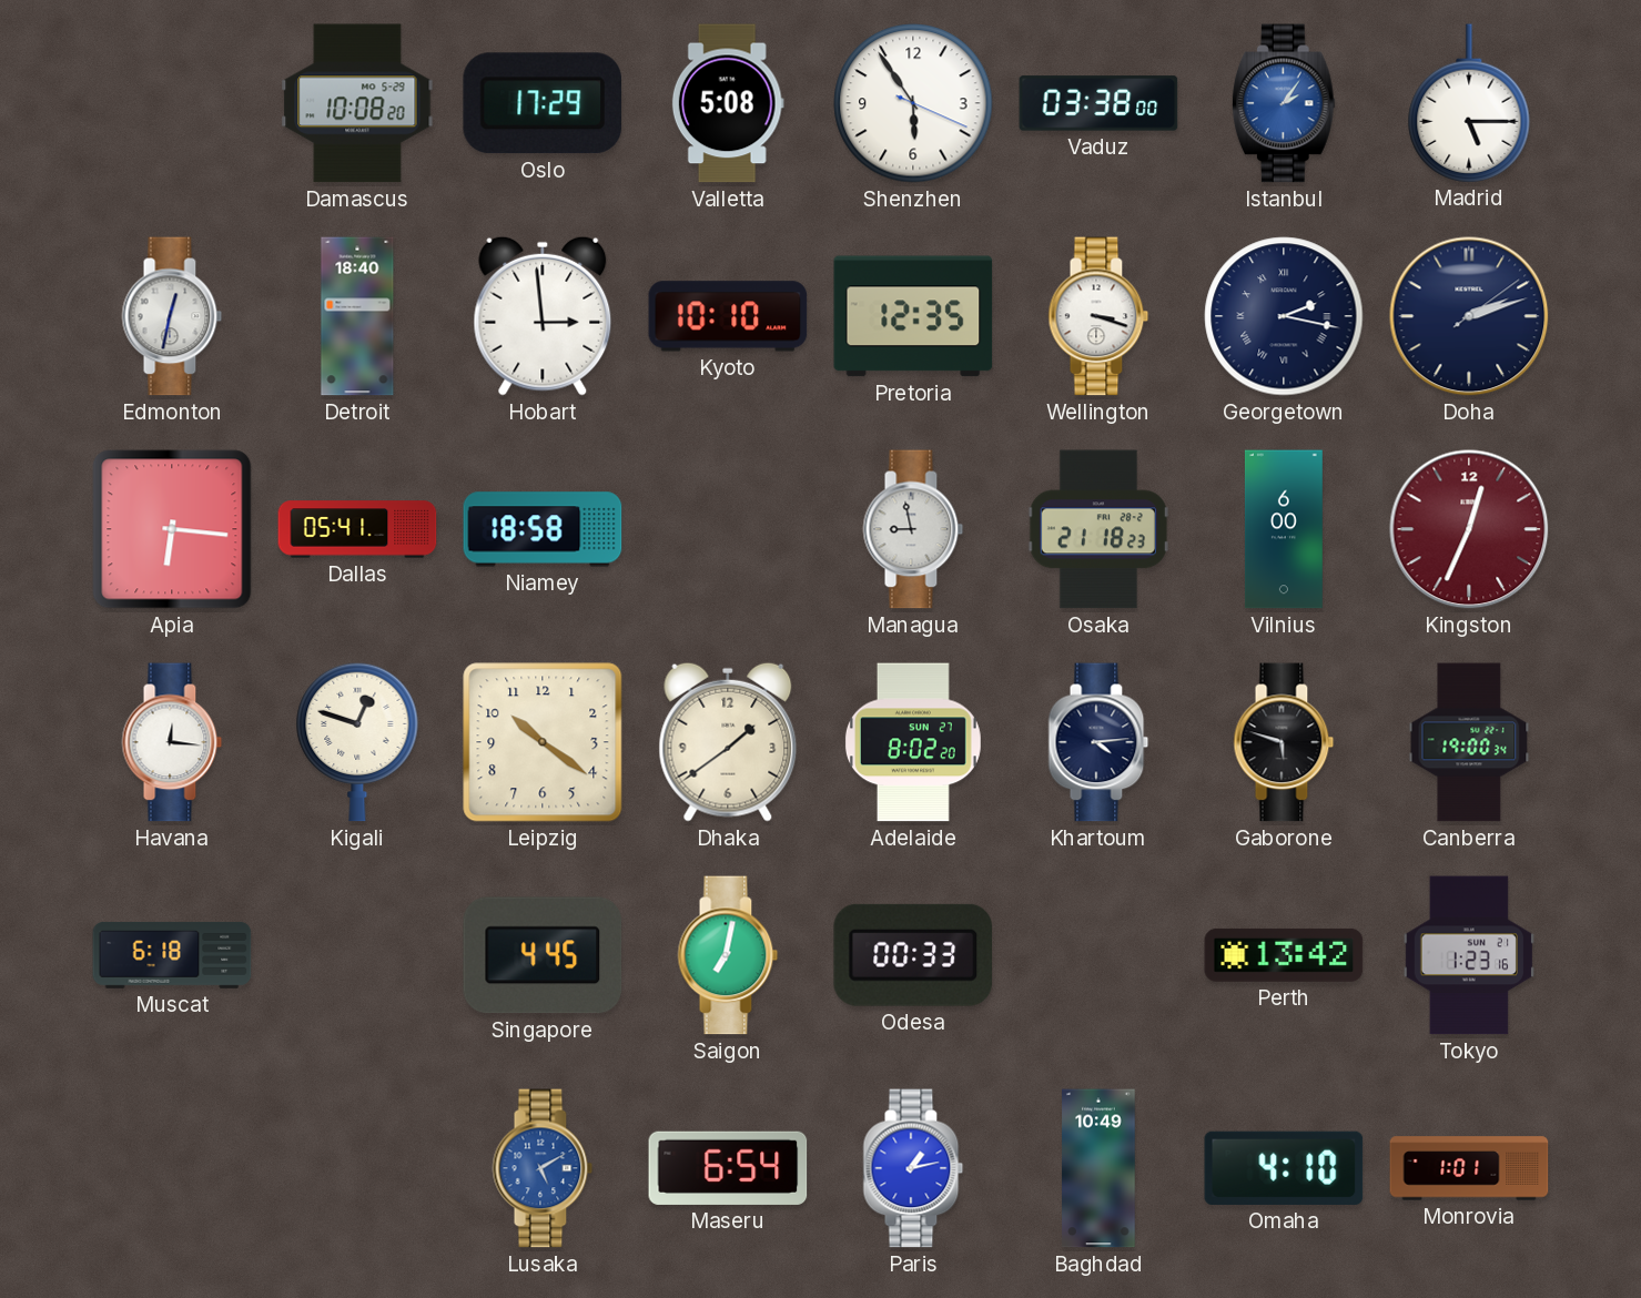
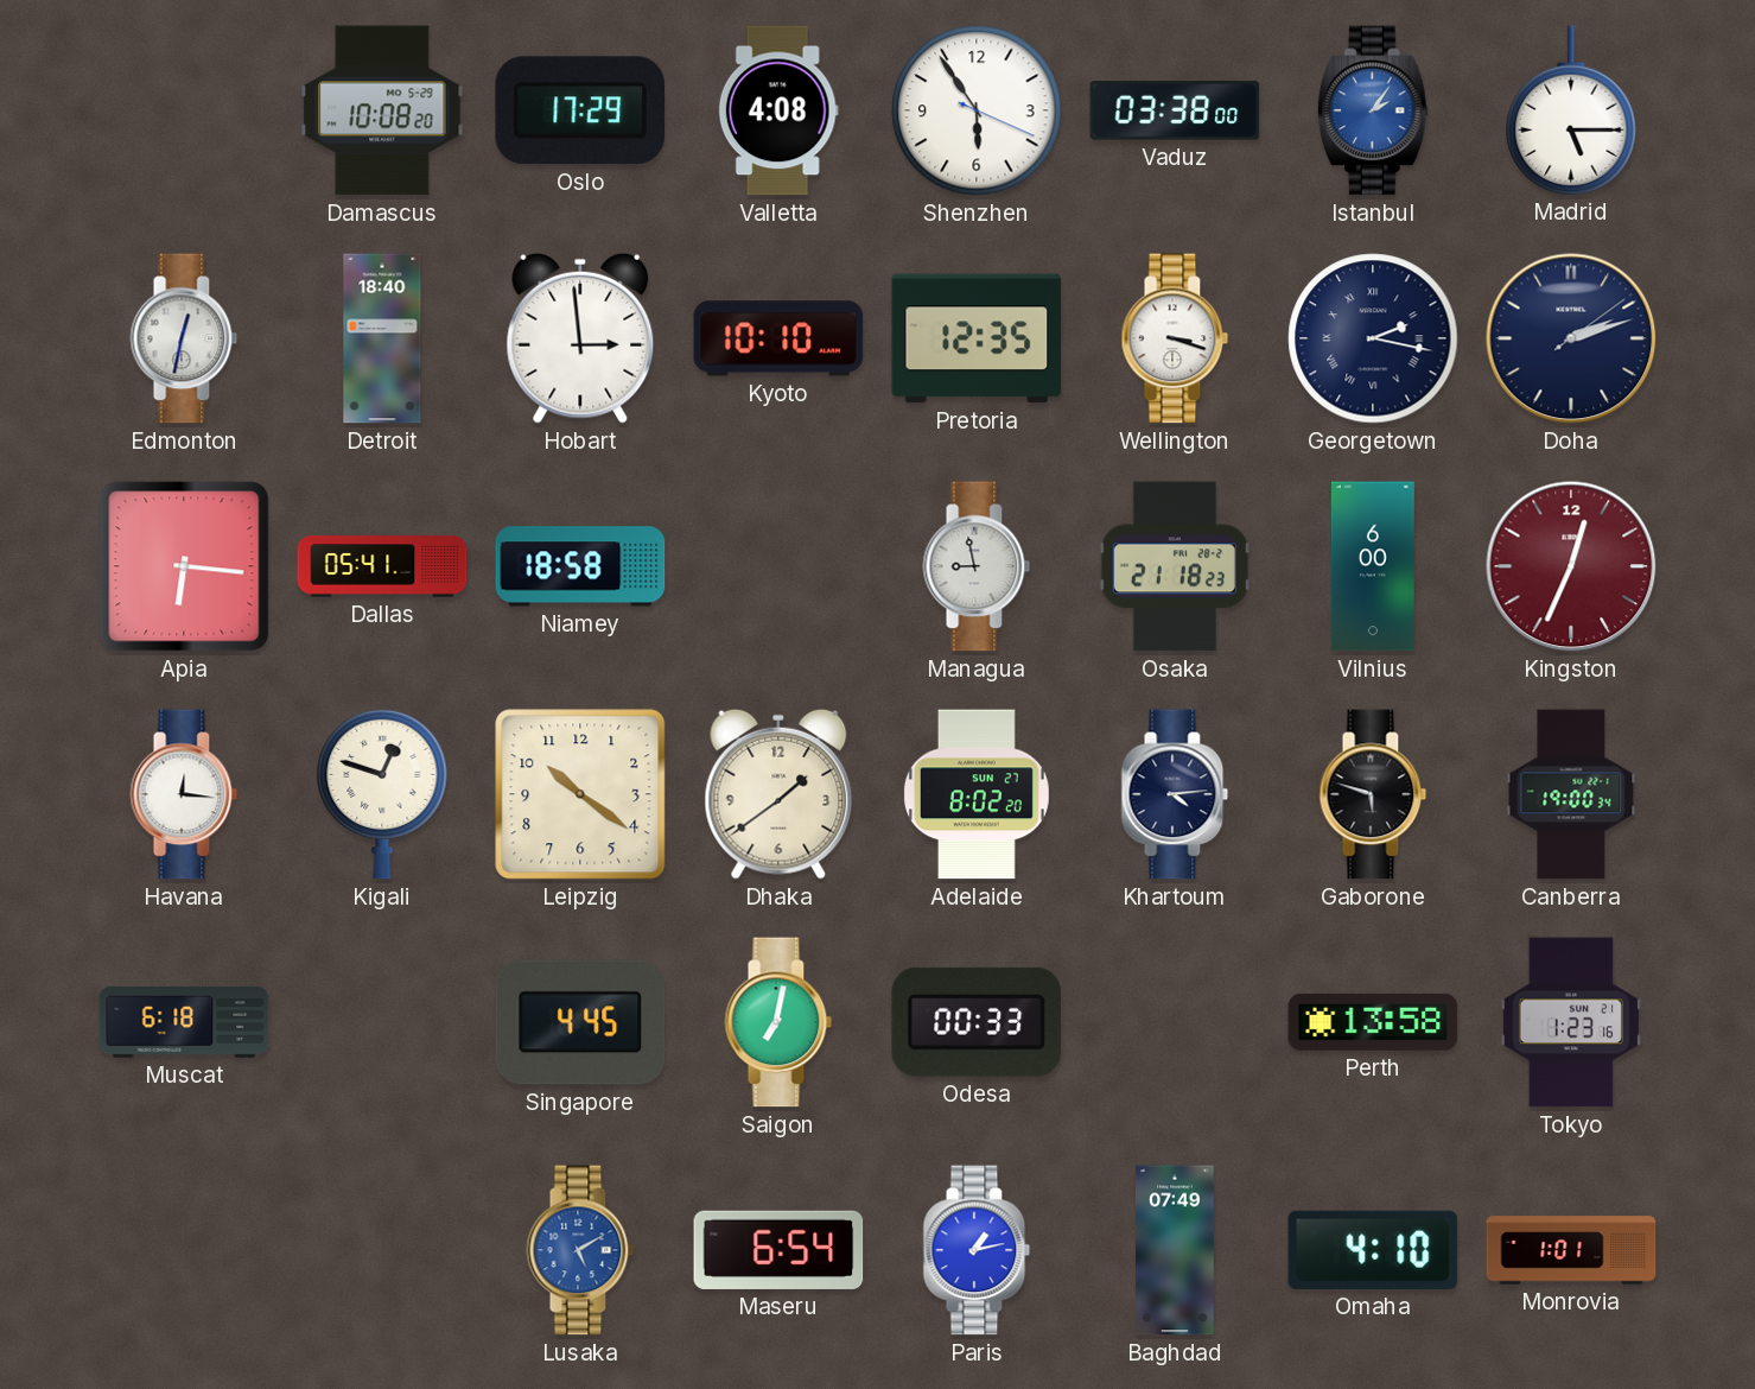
Valletta: 5:08 -> 4:08 (778, 110)
Perth: 13:42 -> 13:58 (1373, 1022)
Baghdad: 10:49 -> 07:49 (1175, 1250)
